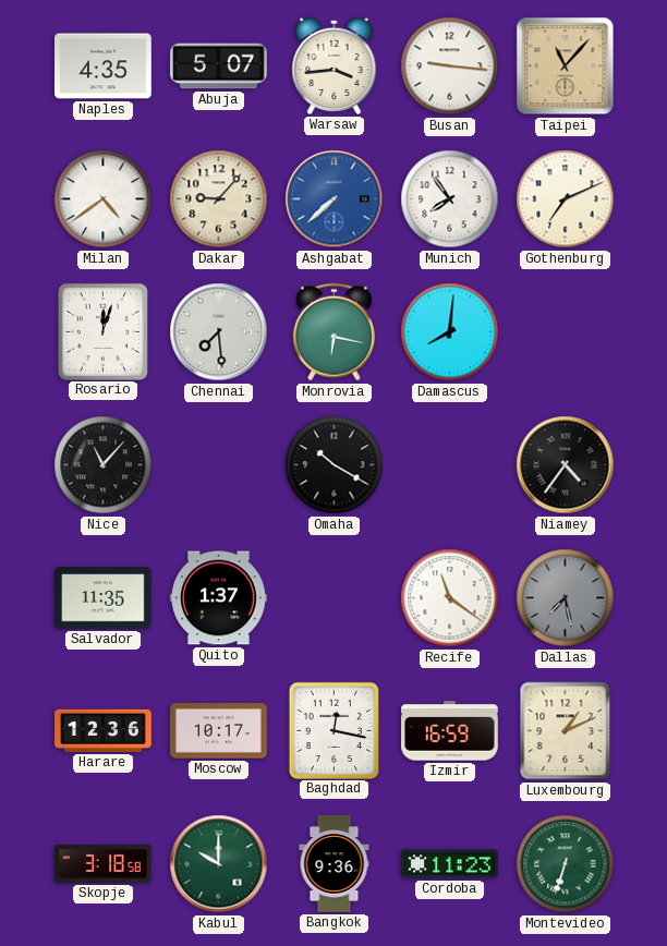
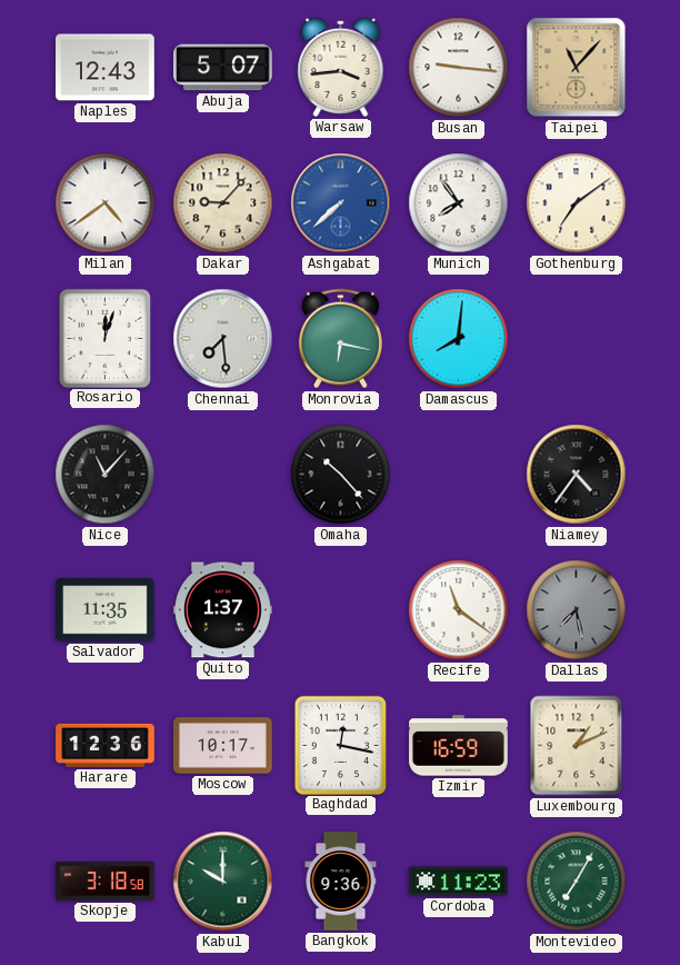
Naples: 4:35 -> 12:43 (106, 68)
Gothenburg: 7:11 -> 7:09 (577, 203)
Omaha: 10:20 -> 10:23 (341, 475)
Montevideo: 6:33 -> 7:05 (577, 882)
